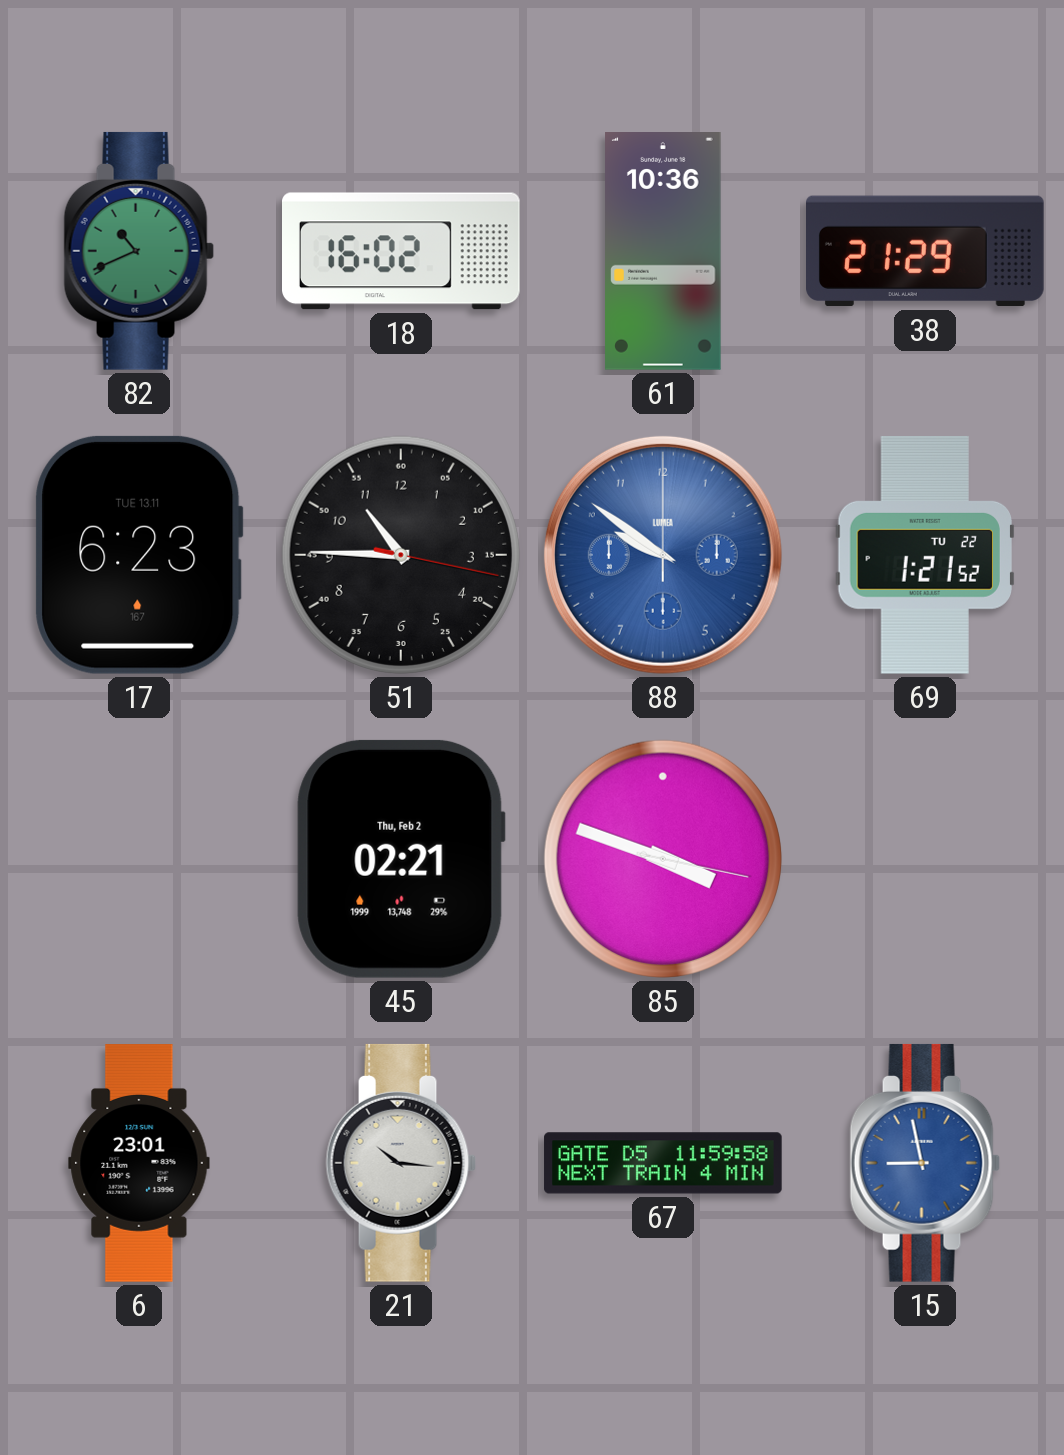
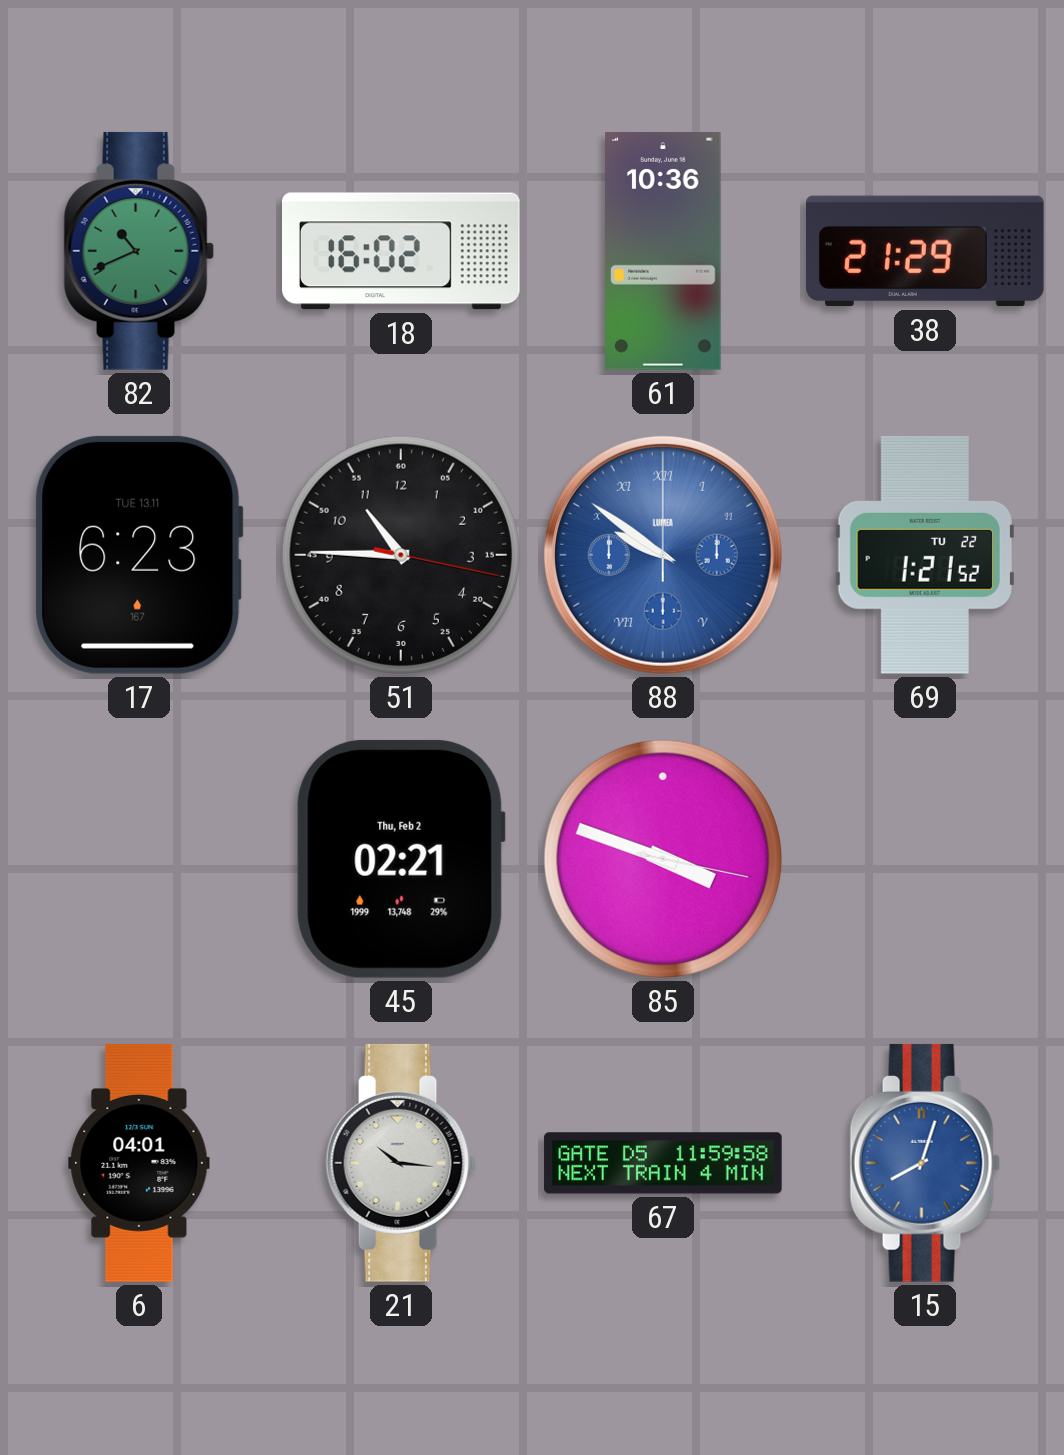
88 numerals: Arabic -> Roman (663, 555)
6: 23:01 -> 04:01 (139, 1163)
15: 8:58 -> 8:03 (925, 1163)
